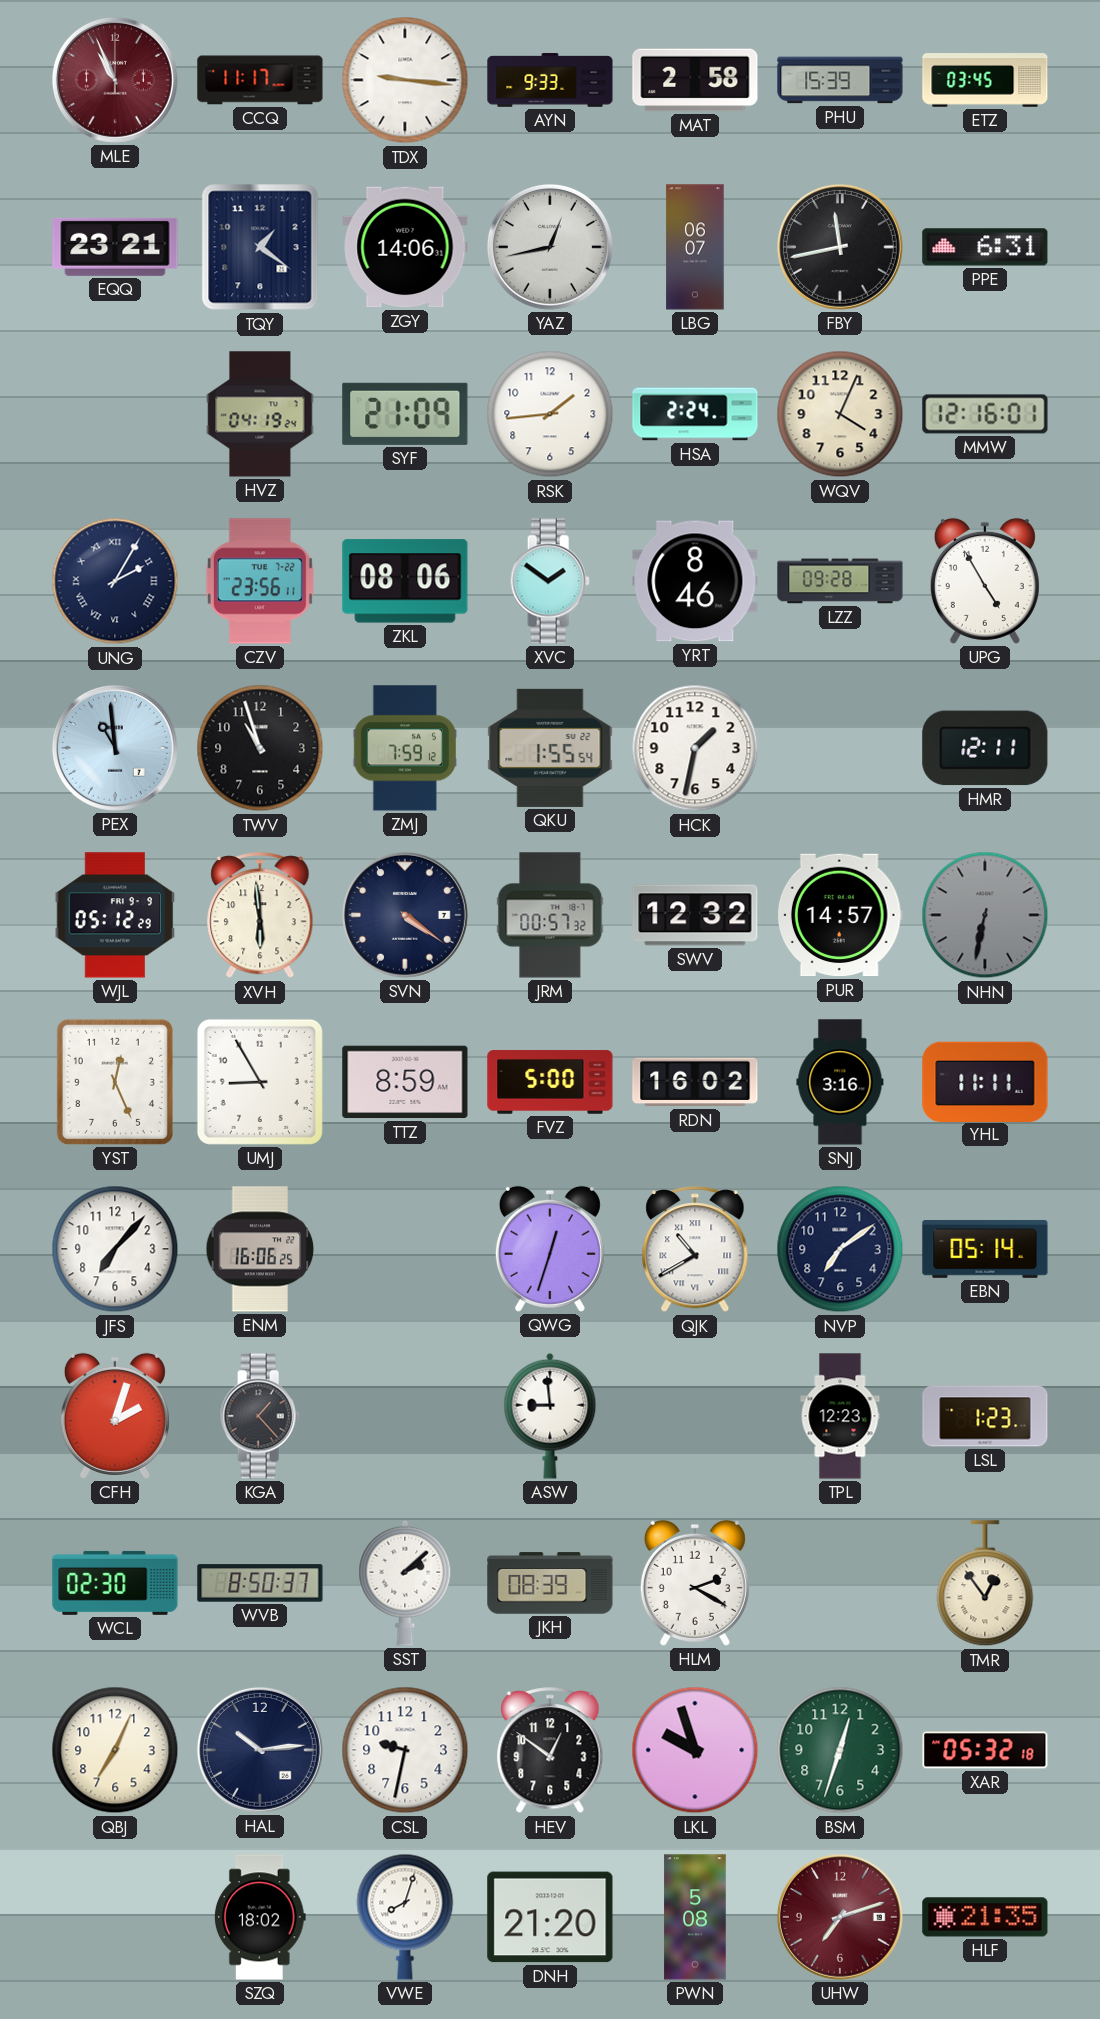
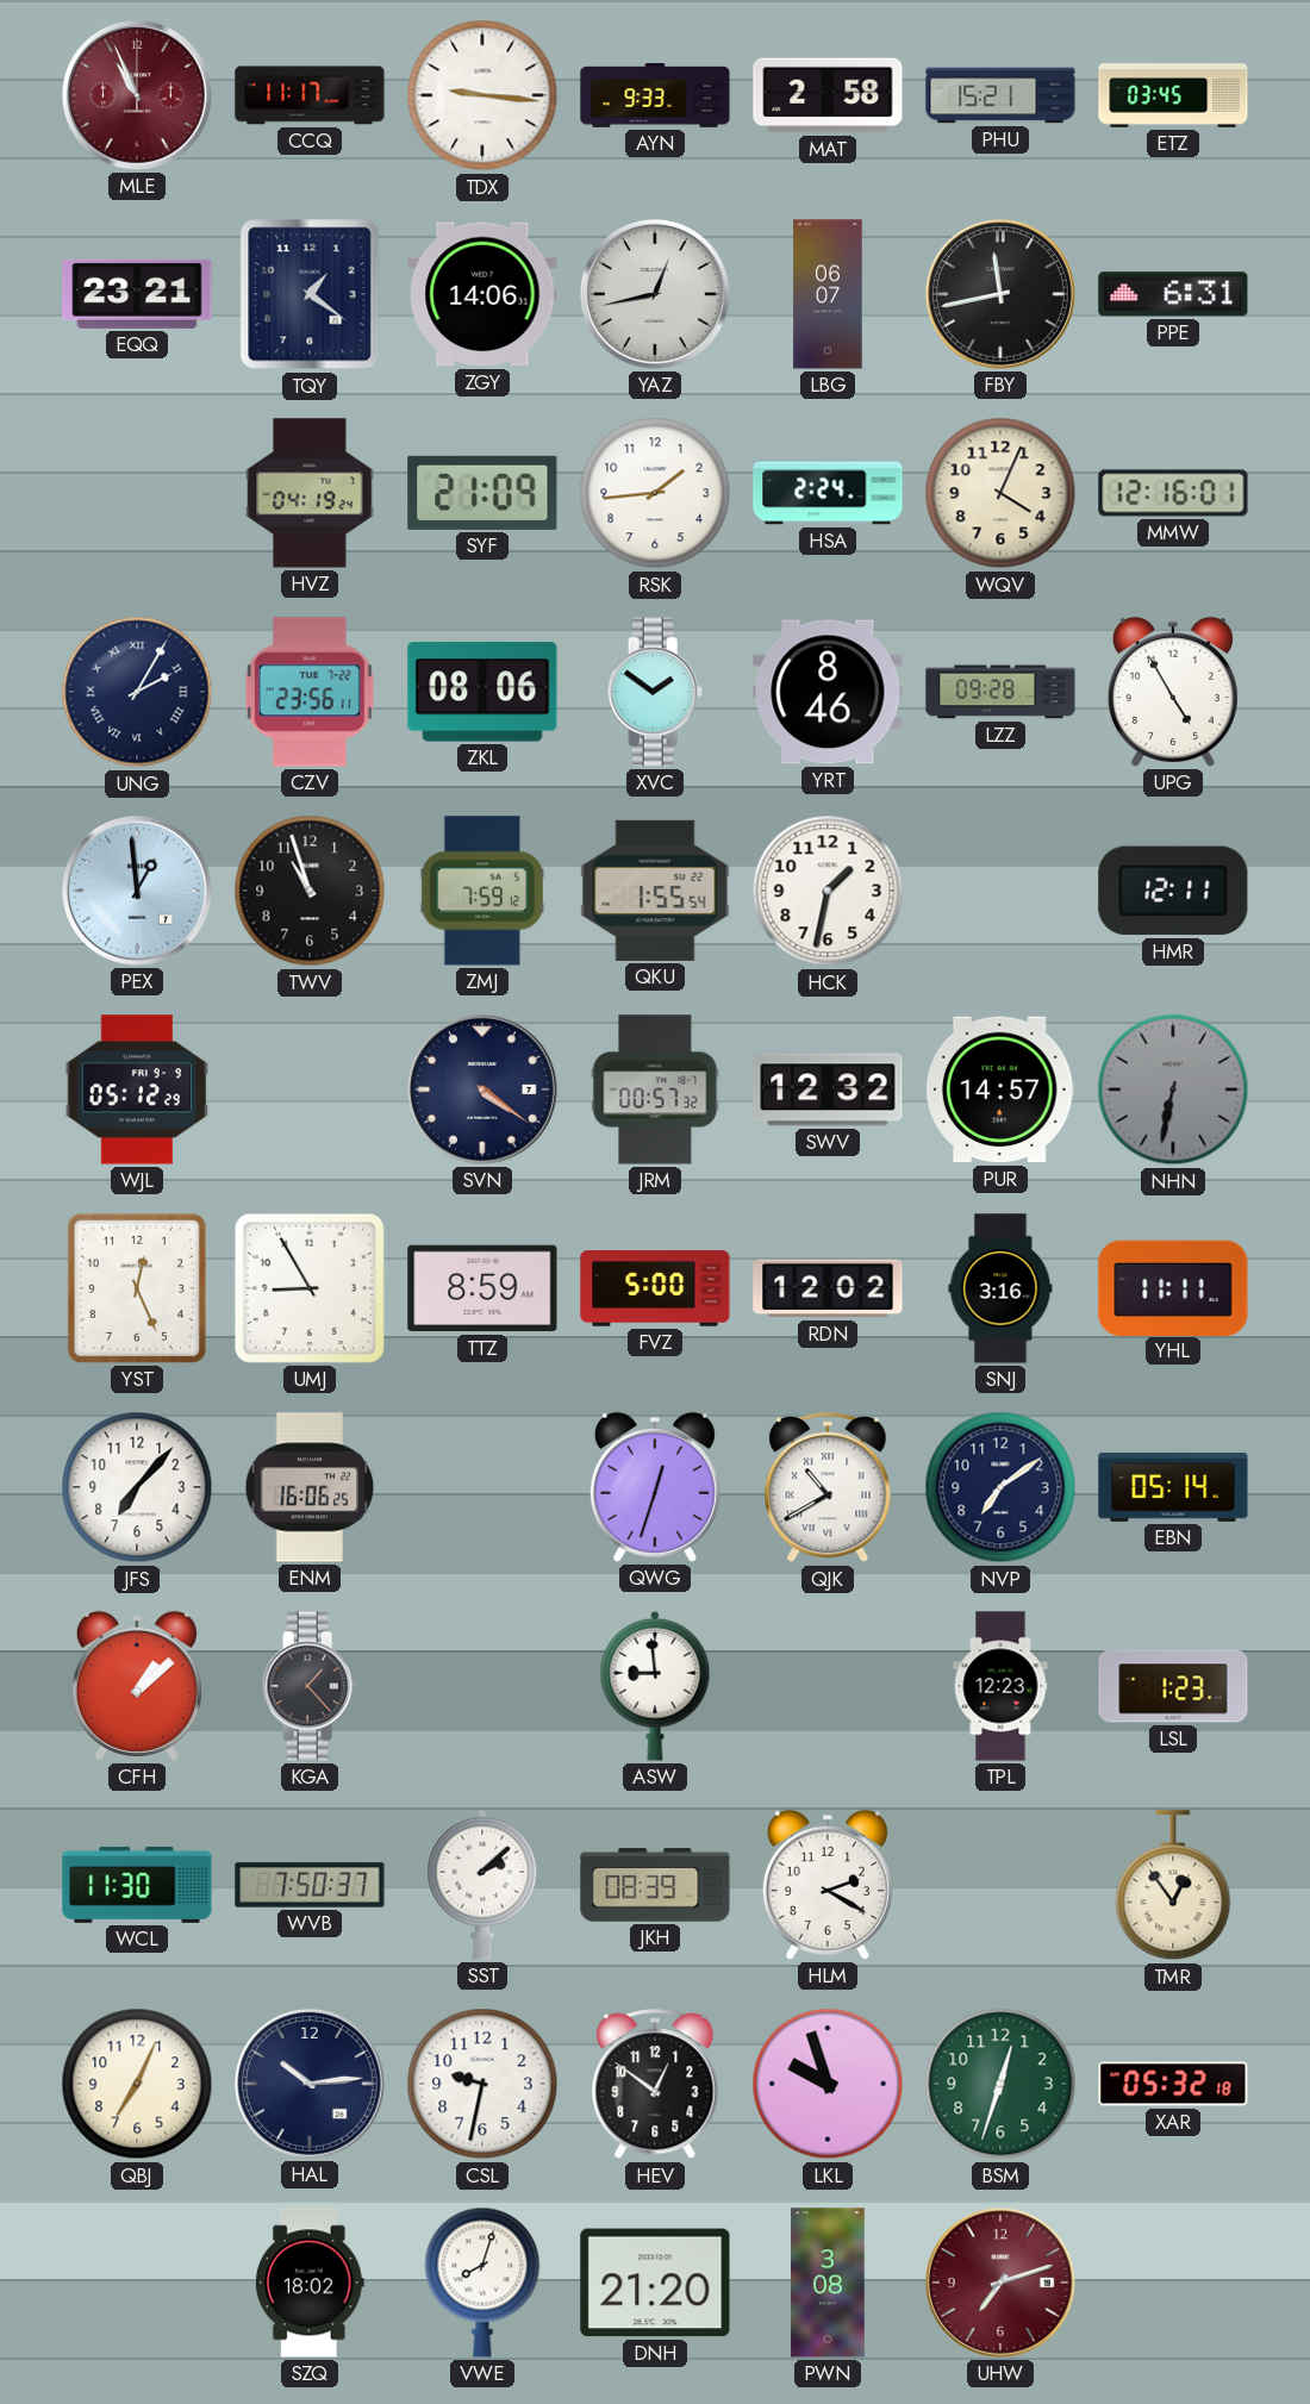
PHU: 15:39 -> 15:21 (1000, 95)
PEX: 10:59 -> 12:59 (137, 891)
XVH: 5:59 -> none (260, 916)
RDN: 16:02 -> 12:02 (828, 1288)
CFH: 2:03 -> 1:08 (137, 1686)
WCL: 02:30 -> 11:30 (137, 1885)
WVB: 8:50 -> 7:50 (310, 1885)
PWN: 5:08 -> 3:08 (828, 2283)
HLF: 21:35 -> none (985, 1917)
